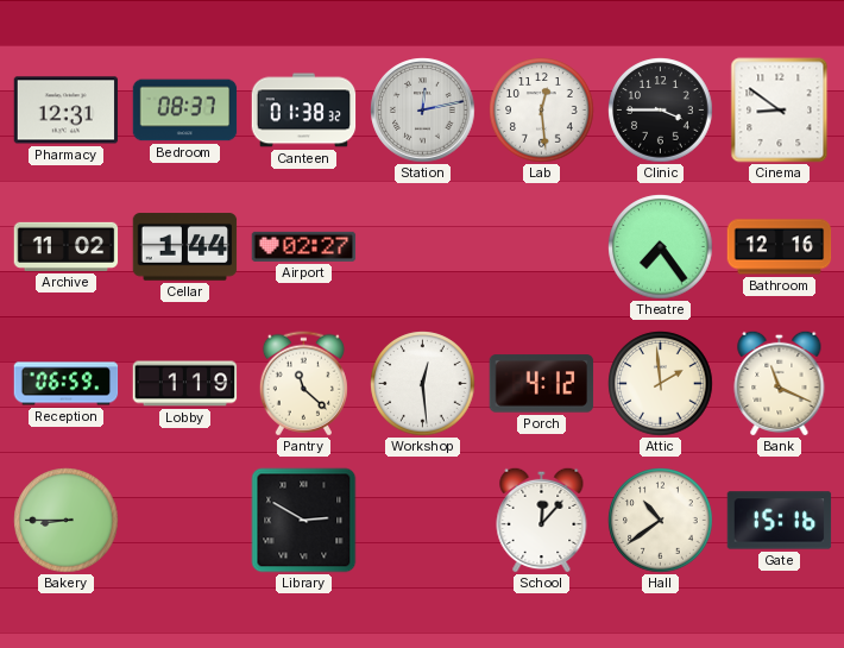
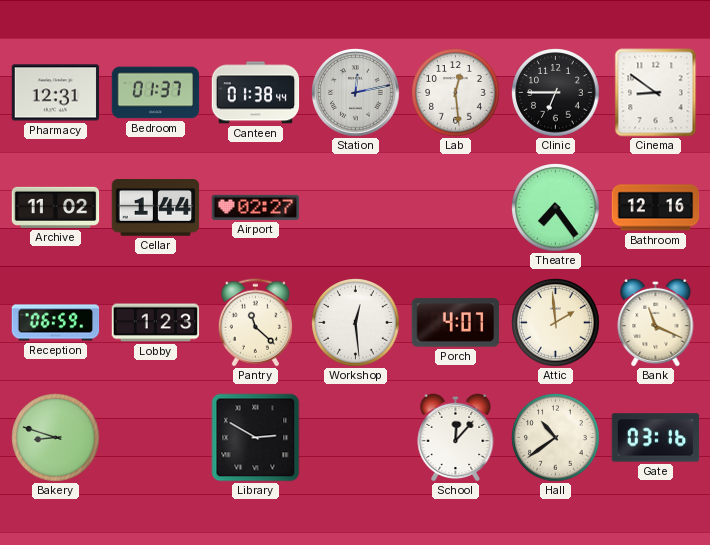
Bedroom: 08:37 -> 01:37 (156, 93)
Canteen: 01:38:32 -> 01:38:44 (256, 93)
Clinic: 3:45 -> 6:45 (556, 93)
Lobby: 1:19 -> 1:23 (156, 323)
Porch: 4:12 -> 4:07 (456, 323)
Bakery: 8:45 -> 8:48 (56, 438)
Gate: 15:16 -> 03:16 (656, 438)
